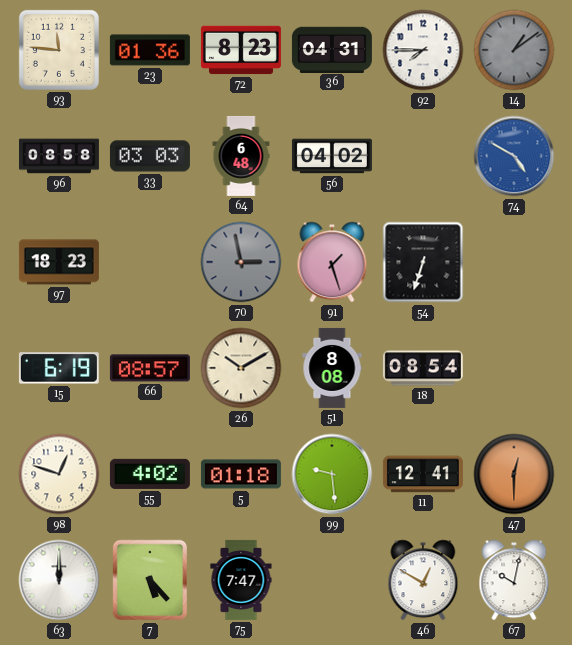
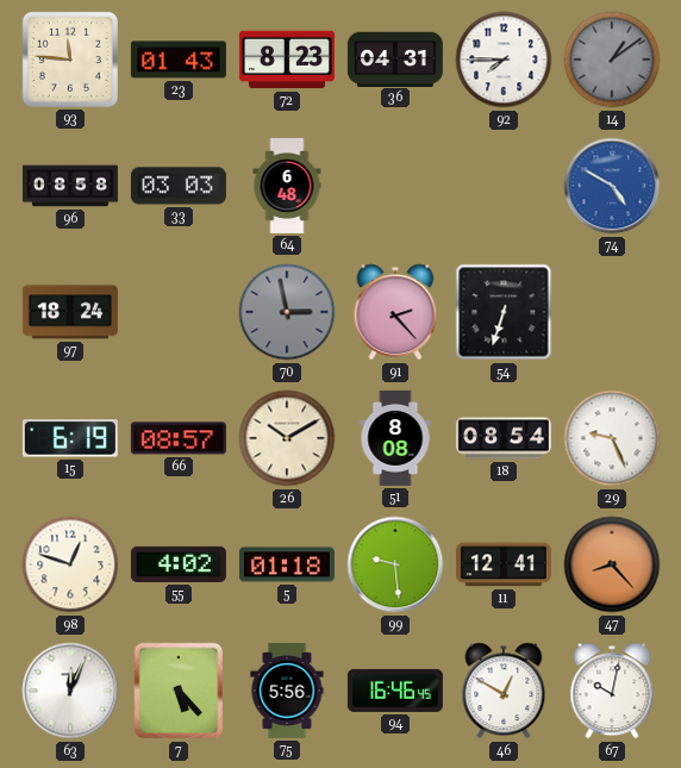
23: 01:36 -> 01:43 (179, 60)
56: 04:02 -> none (332, 156)
97: 18:23 -> 18:24 (70, 312)
91: 1:27 -> 2:23 (395, 312)
29: none -> 9:26 (612, 438)
47: 12:30 -> 8:23 (612, 564)
63: 12:00 -> 12:04 (70, 691)
75: 7:47 -> 5:56 (287, 691)
94: none -> 16:46 (395, 691)
